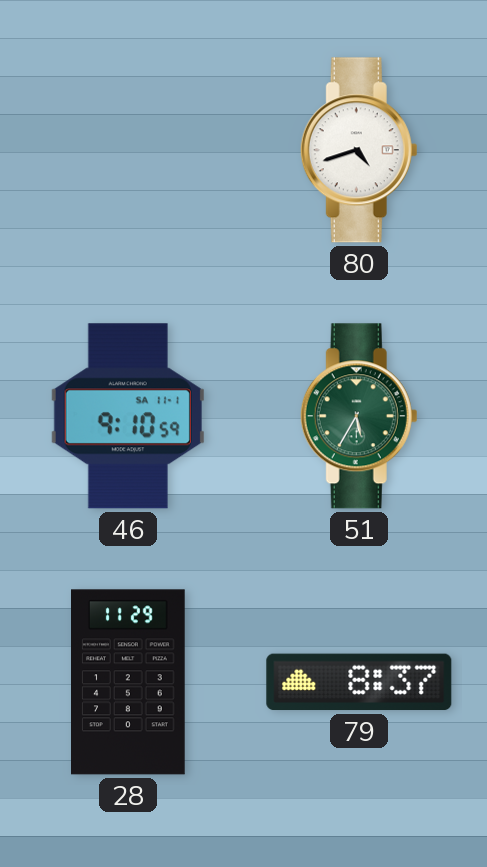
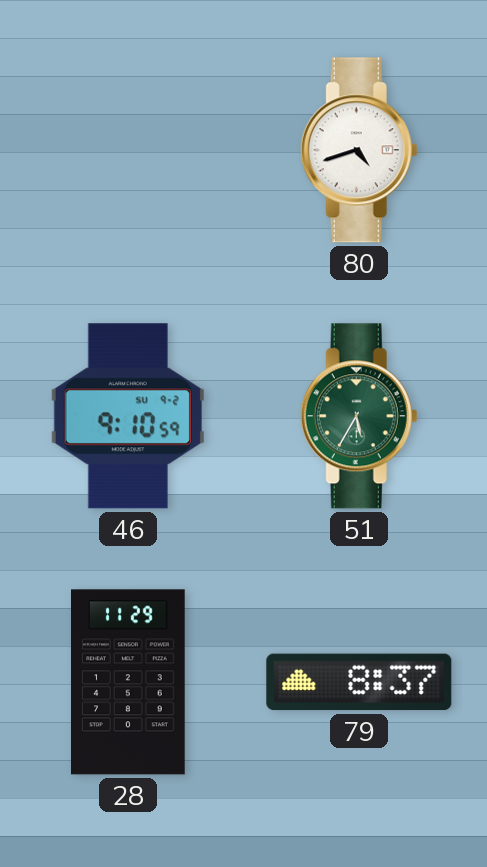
46 date: SA 11-1 -> SU 9-2 (128, 416)
